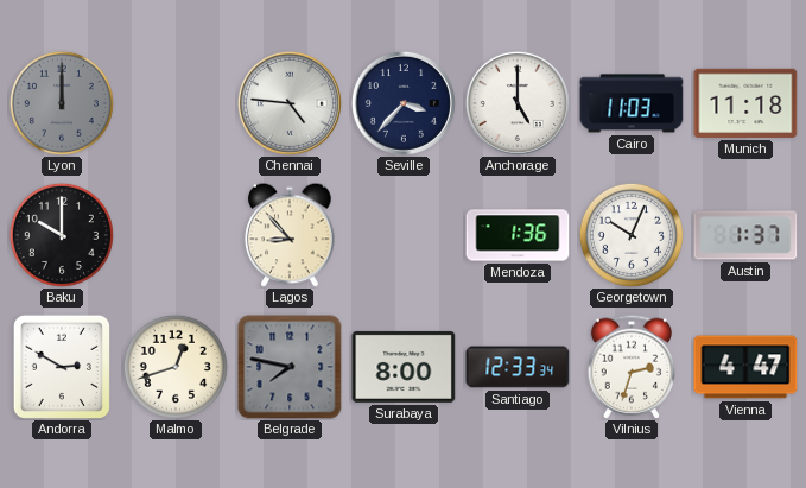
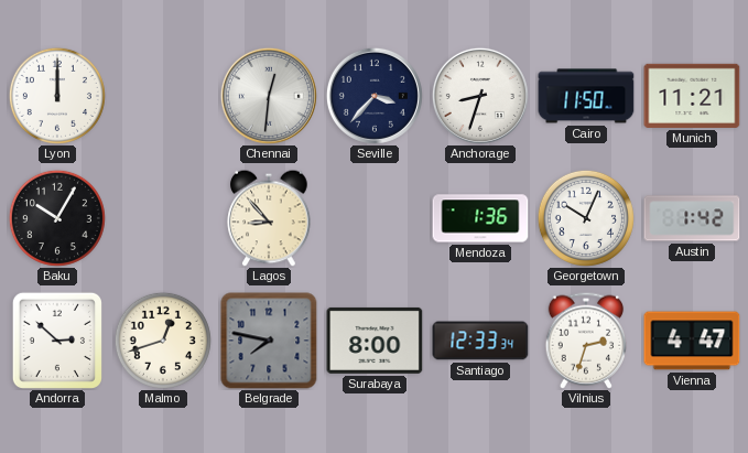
Lyon dial: grey -> white (57, 96)
Chennai: 4:46 -> 12:31 (269, 96)
Anchorage: 5:00 -> 8:33 (480, 96)
Cairo: 11:03 -> 11:50 (586, 96)
Munich: 11:18 -> 11:21 (692, 96)
Baku: 10:00 -> 10:05 (57, 218)
Austin: 1:37 -> 1:42 (692, 218)
Andorra: 2:50 -> 2:52 (57, 341)
